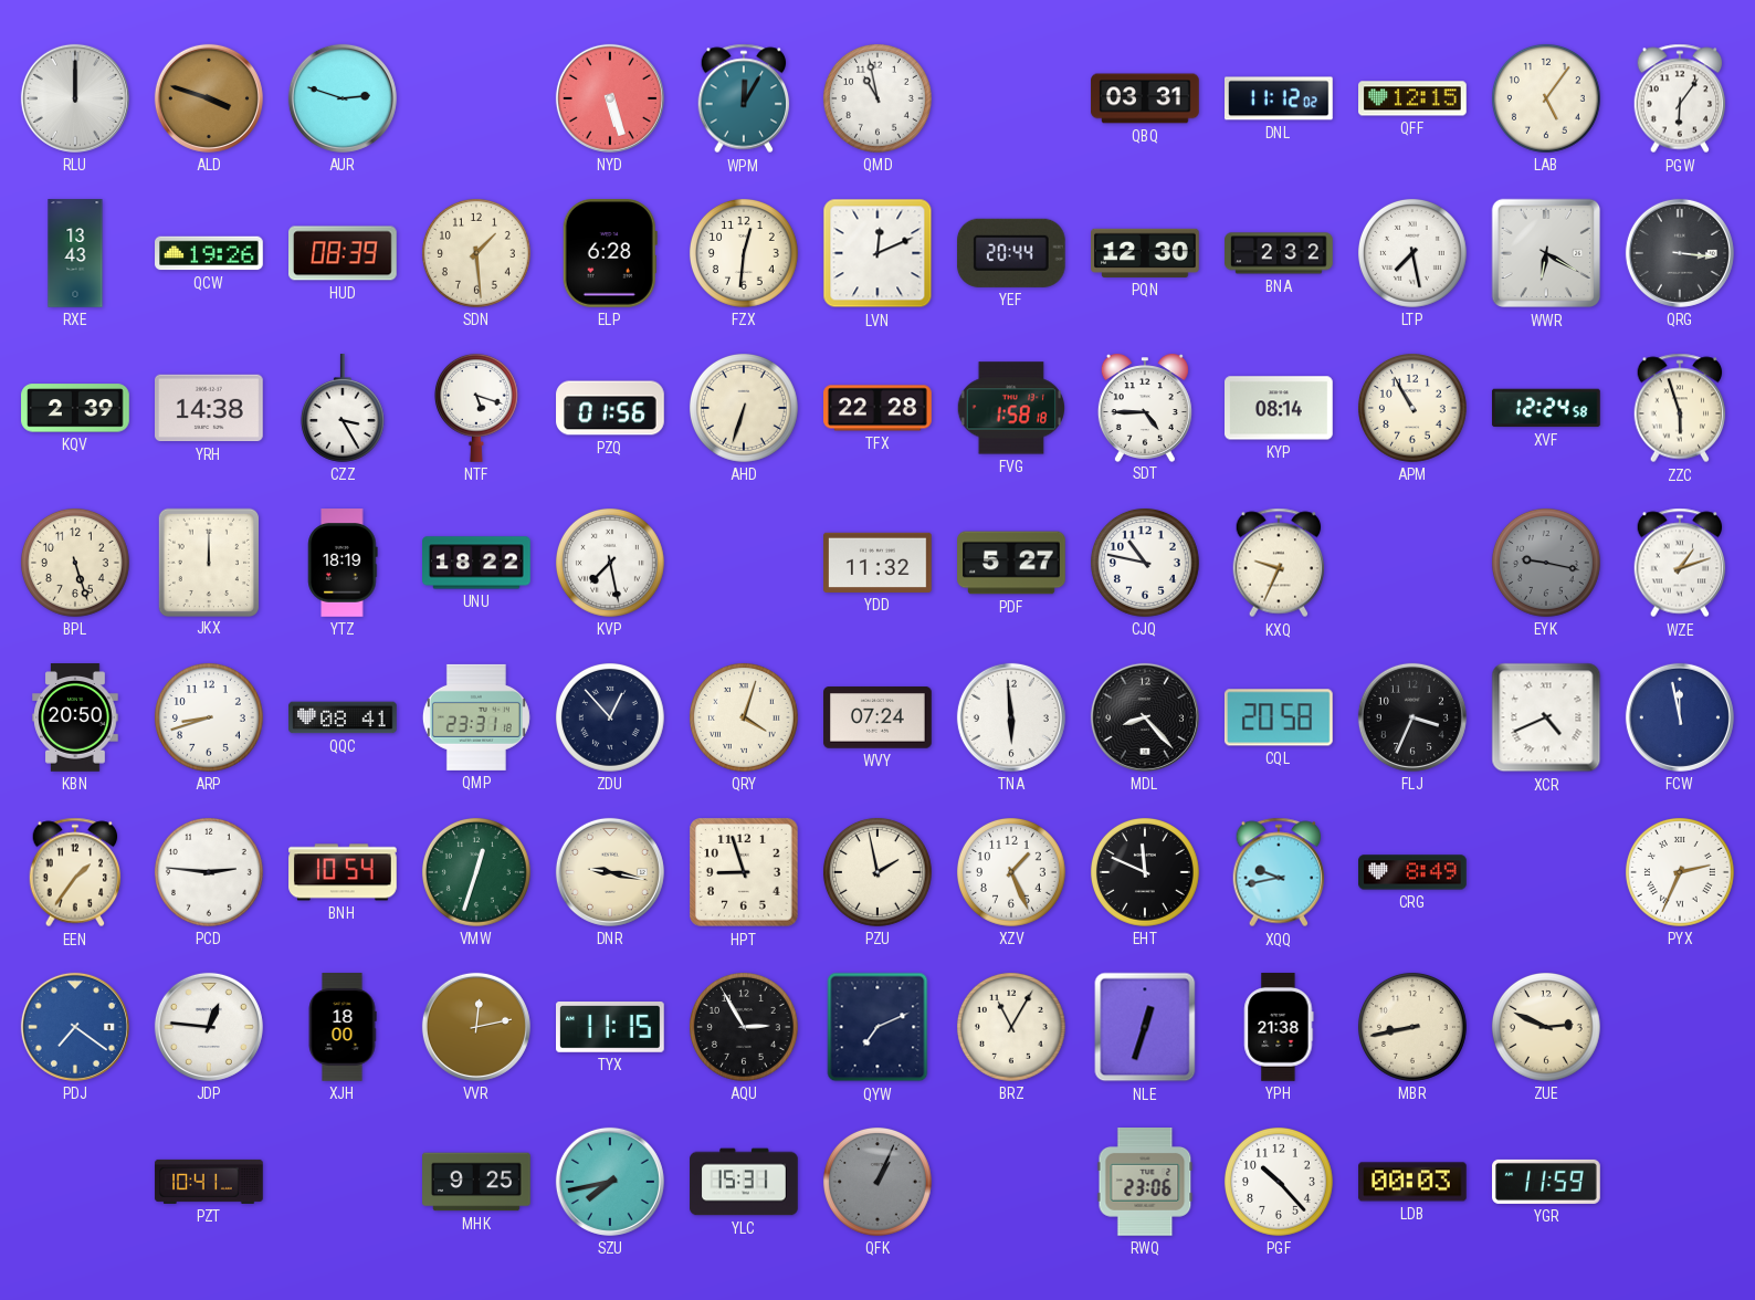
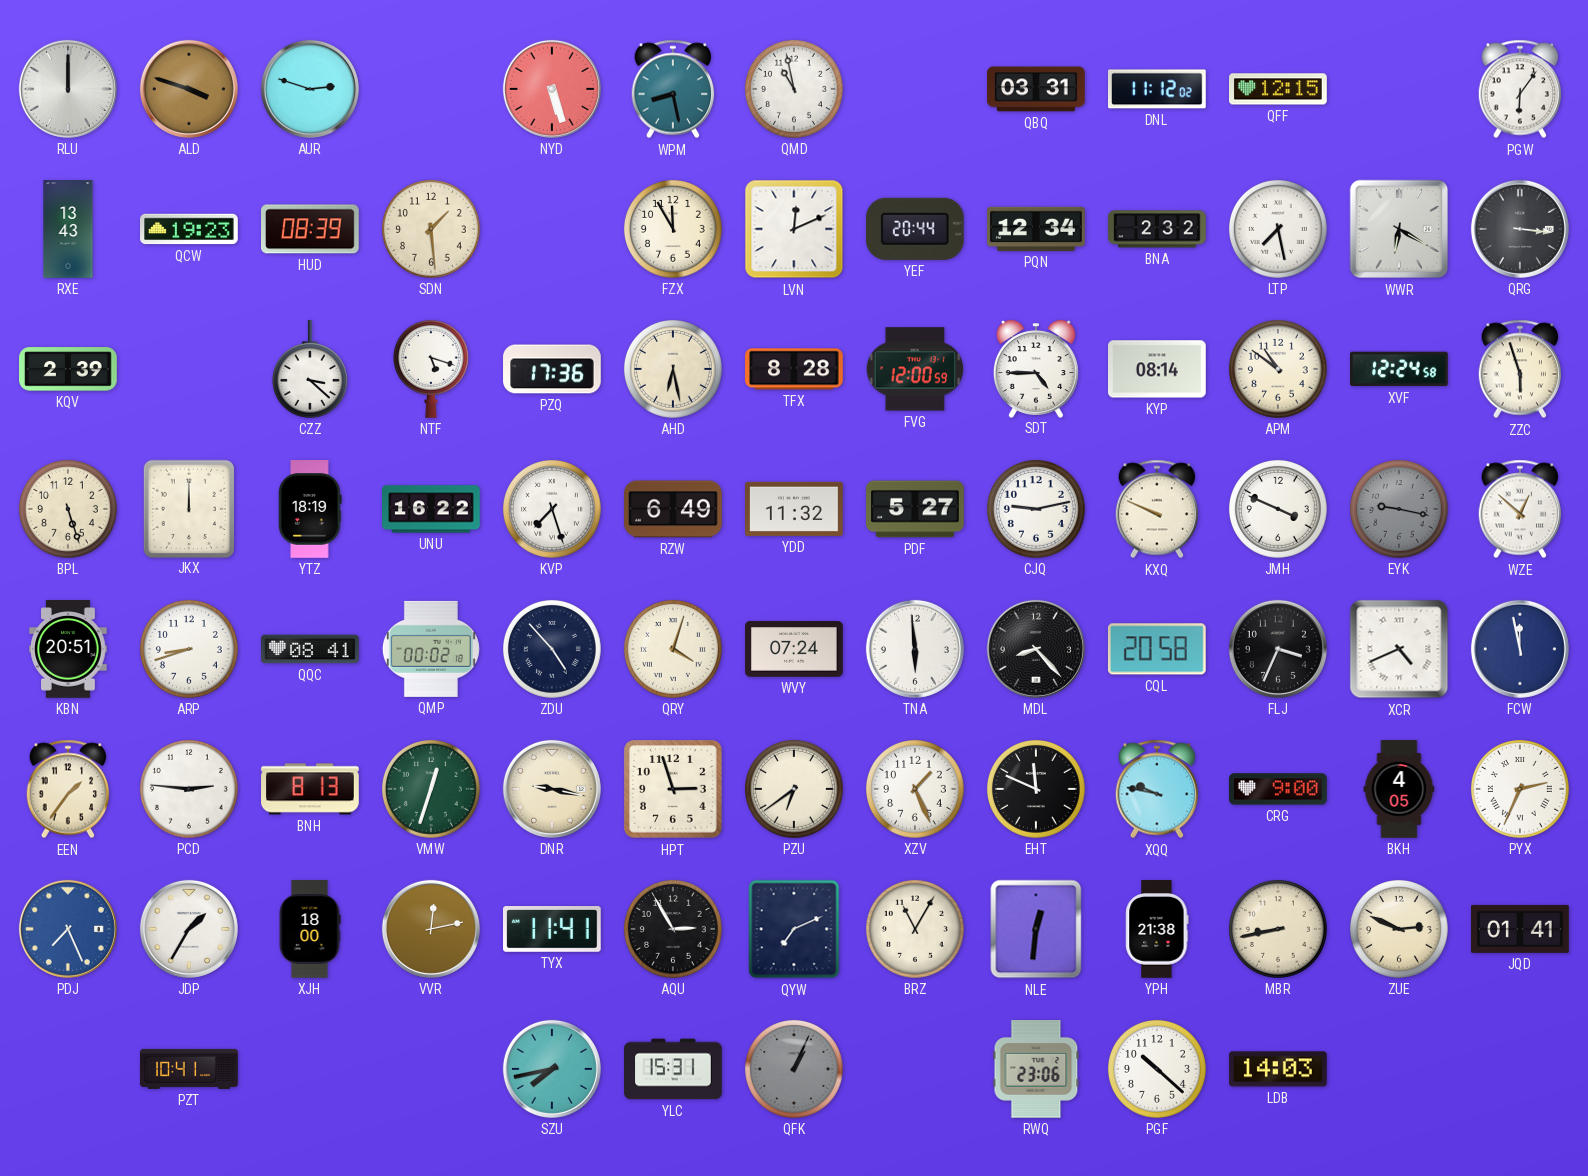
WPM: 12:05 -> 8:28 (673, 89)
LAB: 5:06 -> none (1546, 98)
QCW: 19:26 -> 19:23 (189, 229)
ELP: 6:28 -> none (610, 254)
FZX: 12:31 -> 11:55 (673, 229)
PQN: 12:30 -> 12:34 (1036, 229)
YRH: 14:38 -> none (210, 408)
CZZ: 3:25 -> 3:22 (310, 369)
PZQ: 01:56 -> 17:36 (552, 369)
AHD: 6:33 -> 6:28 (673, 369)
TFX: 22:28 -> 8:28 (794, 369)
FVG: 1:58 -> 12:00 (914, 369)
APM: 10:55 -> 10:51 (1278, 369)
UNU: 18:22 -> 16:22 (431, 509)
KVP: 7:28 -> 7:27 (552, 509)
RZW: none -> 6:49 (673, 509)
CJQ: 10:47 -> 9:13 (1036, 509)
KXQ: 9:34 -> 9:49 (1157, 509)
JMH: none -> 3:49 (1278, 509)
WZE: 1:12 -> 12:52 (1520, 509)
KBN: 20:50 -> 20:51 (68, 649)
QMP: 23:31 -> 00:02 (431, 649)
ZDU: 12:53 -> 4:53 (552, 649)
BNH: 10:54 -> 8:13 (310, 789)
HPT: 8:57 -> 2:57 (674, 790)
PZU: 1:58 -> 6:39 (794, 789)
XQQ: 9:43 -> 9:47 (1157, 789)
CRG: 8:49 -> 9:00 (1278, 789)
BKH: none -> 4:05 (1399, 789)
PDJ: 7:21 -> 7:26 (68, 929)
JDP: 12:46 -> 1:35 (189, 929)
TYX: 11:15 -> 11:41 (553, 930)
NLE: 12:33 -> 12:31 (1036, 929)
JQD: none -> 01:41 (1520, 929)
MHK: 9:25 -> none (476, 1182)
PGF: 10:23 -> 10:22 (1157, 1069)
LDB: 00:03 -> 14:03 (1278, 1069)
YGR: 11:59 -> none (1546, 1182)
